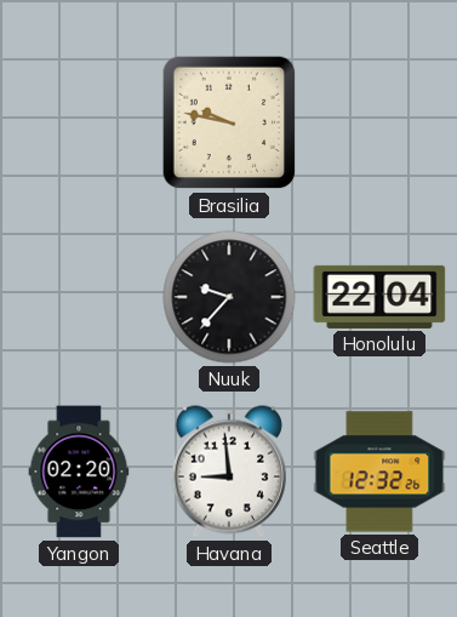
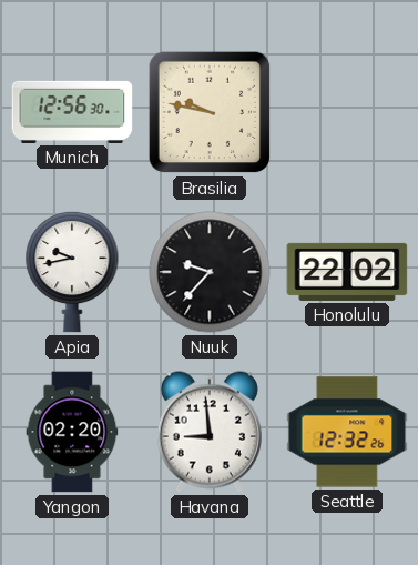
Munich: none -> 12:56 (72, 112)
Apia: none -> 9:43 (72, 272)
Honolulu: 22:04 -> 22:02 (347, 272)
